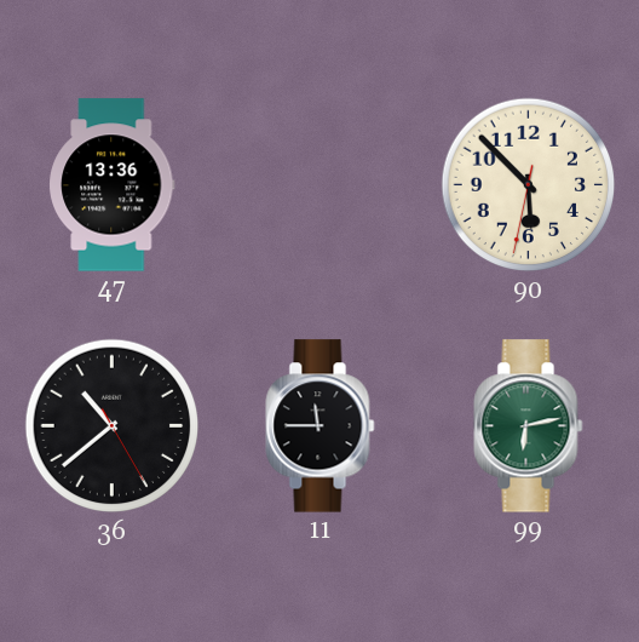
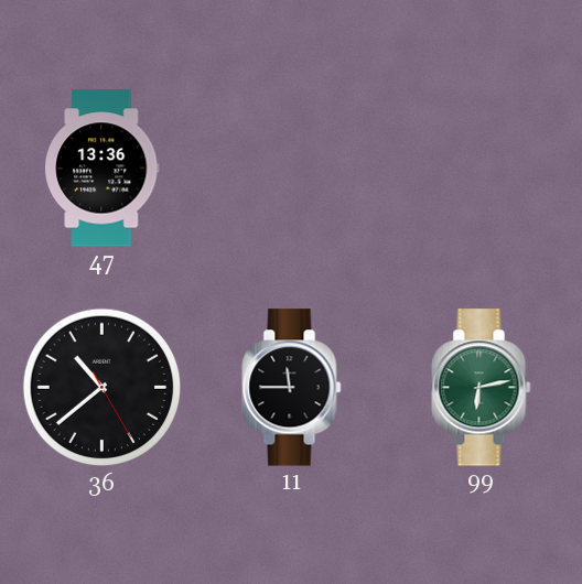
90: 5:52 -> none (529, 185)
